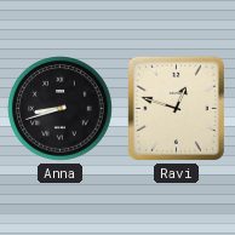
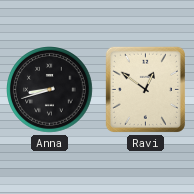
Ravi: 12:48 -> 12:51 (145, 89)
